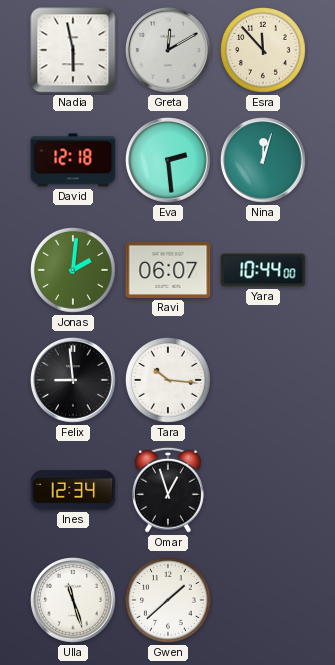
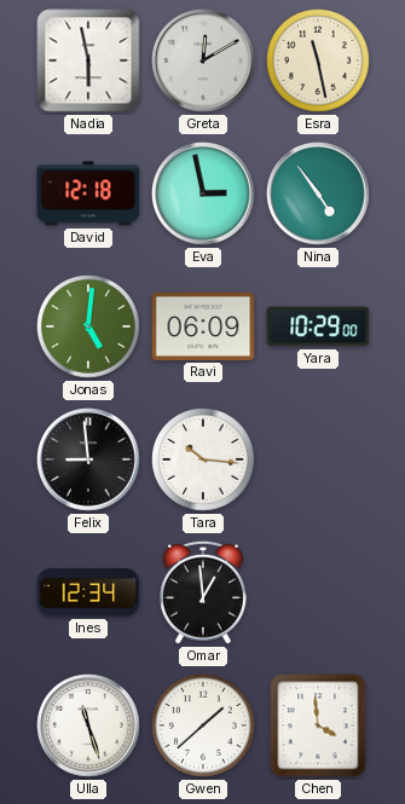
Esra: 11:53 -> 11:28 (319, 62)
Eva: 2:29 -> 2:58 (203, 193)
Nina: 12:03 -> 4:54 (318, 193)
Jonas: 2:01 -> 5:01 (89, 328)
Ravi: 06:07 -> 06:09 (203, 326)
Yara: 10:44 -> 10:29 (318, 326)
Omar: 12:57 -> 12:59 (204, 592)
Chen: none -> 3:59 (318, 725)
